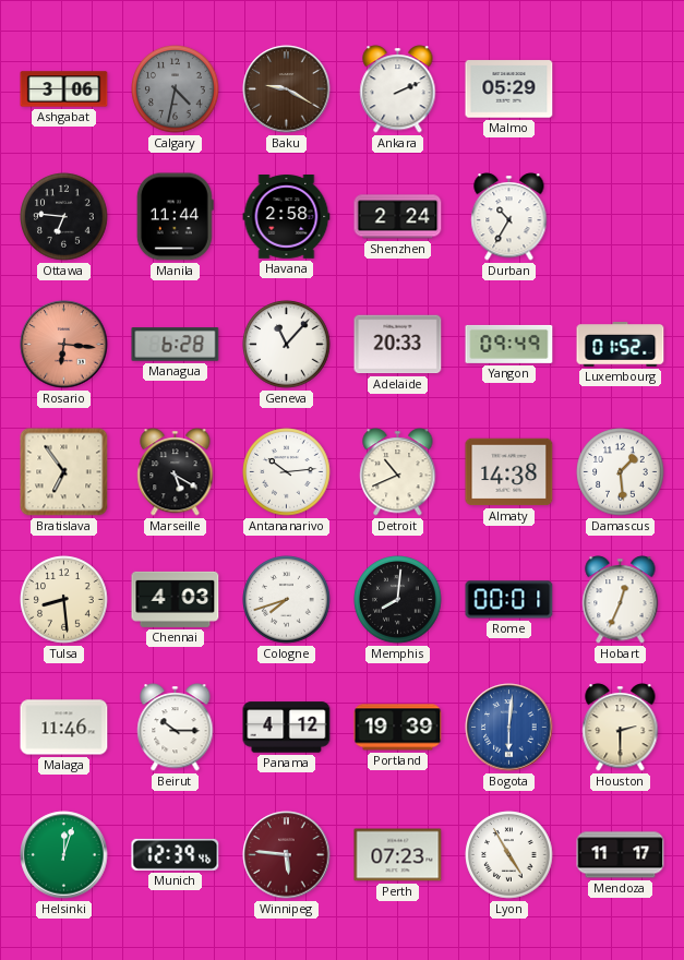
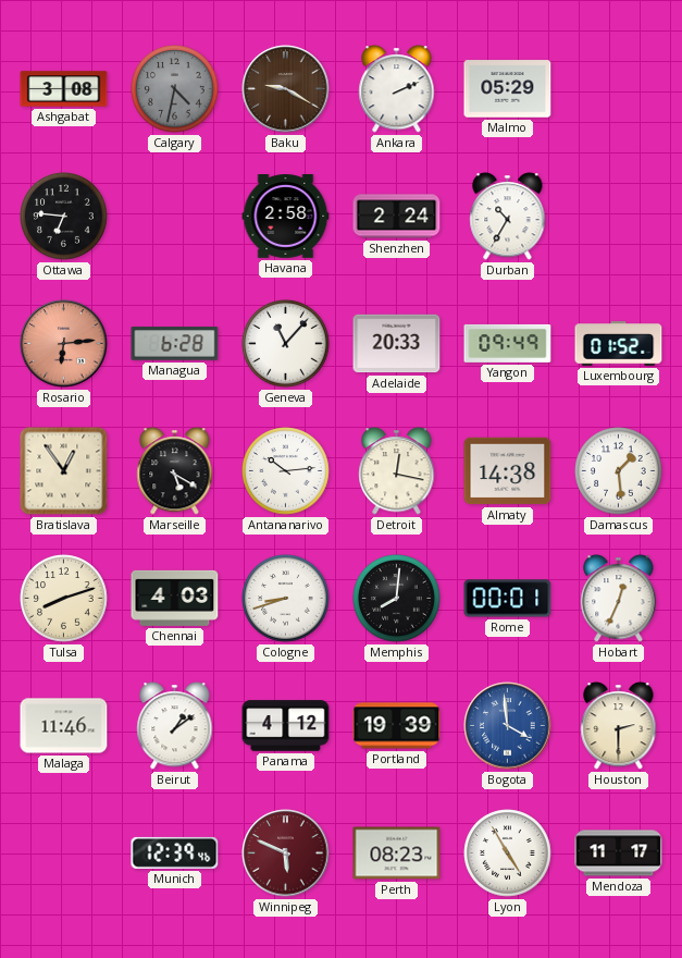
Ashgabat: 3:06 -> 3:08 (64, 89)
Manila: 11:44 -> none (175, 217)
Rosario: 6:16 -> 6:14 (64, 344)
Bratislava: 6:54 -> 12:54 (64, 471)
Detroit: 10:41 -> 12:17 (397, 471)
Tulsa: 8:29 -> 8:12 (64, 599)
Cologne: 7:42 -> 8:42 (286, 599)
Beirut: 10:15 -> 1:09 (175, 726)
Bogota: 6:01 -> 3:59 (508, 726)
Helsinki: 12:03 -> none (64, 855)
Winnipeg: 5:46 -> 5:49 (286, 853)
Perth: 07:23 -> 08:23 (397, 853)
